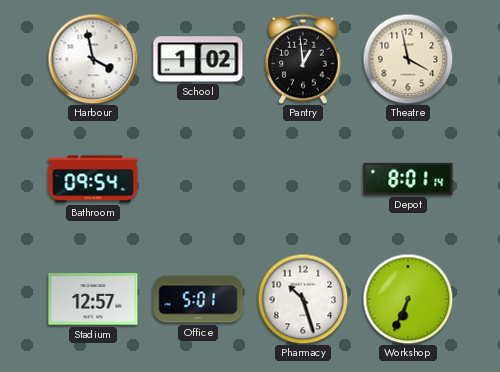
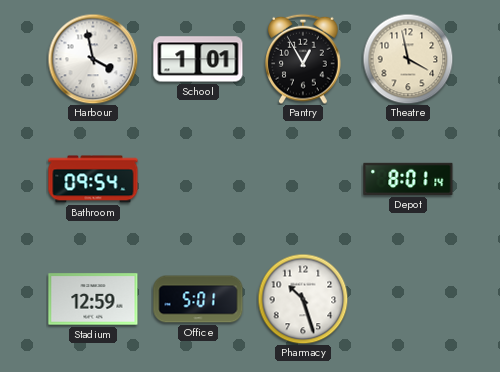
School: 1:02 -> 1:01 (198, 59)
Pantry: 12:59 -> 12:55 (303, 59)
Stadium: 12:57 -> 12:59 (93, 299)
Workshop: 6:34 -> none (408, 299)
